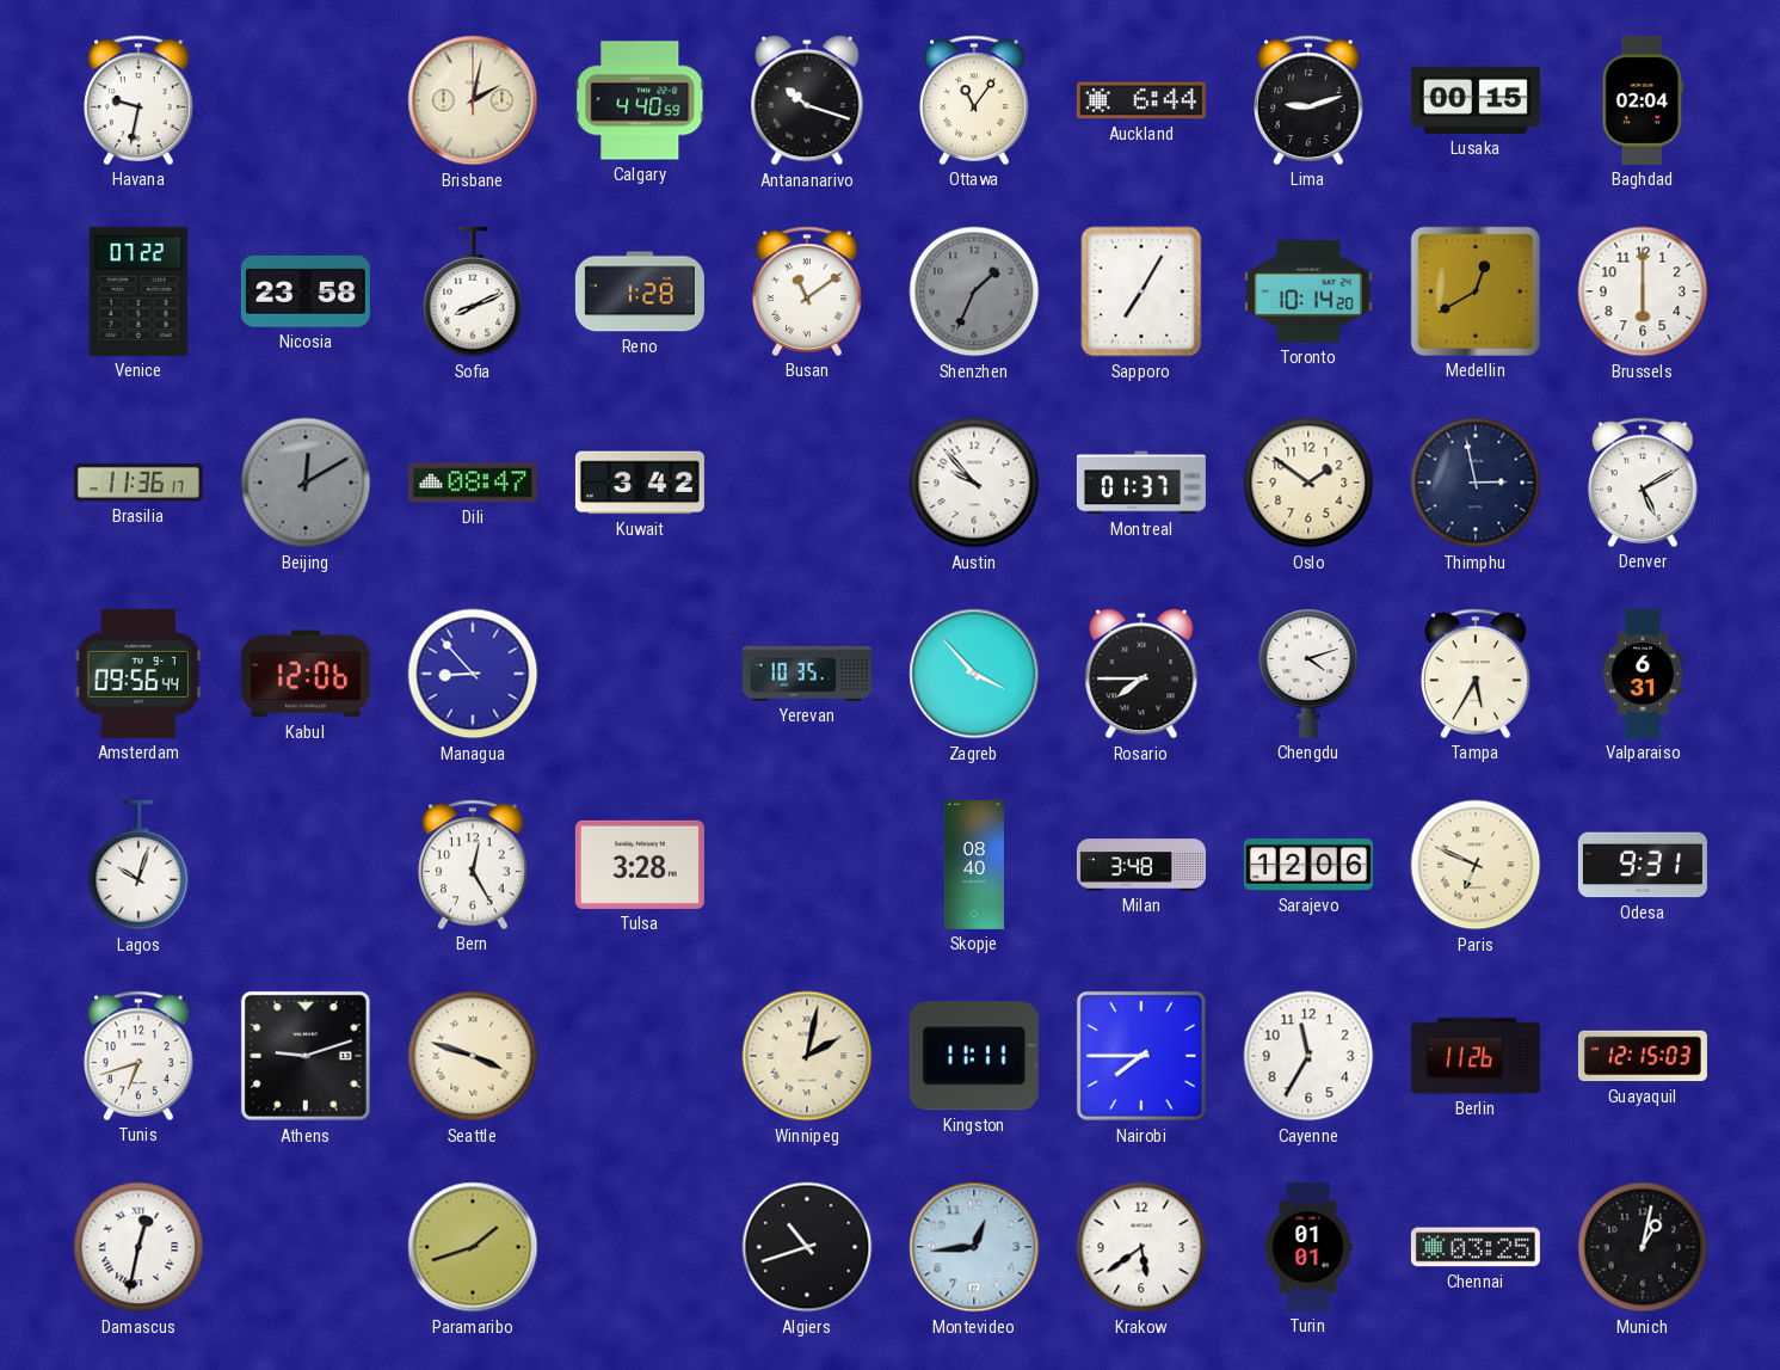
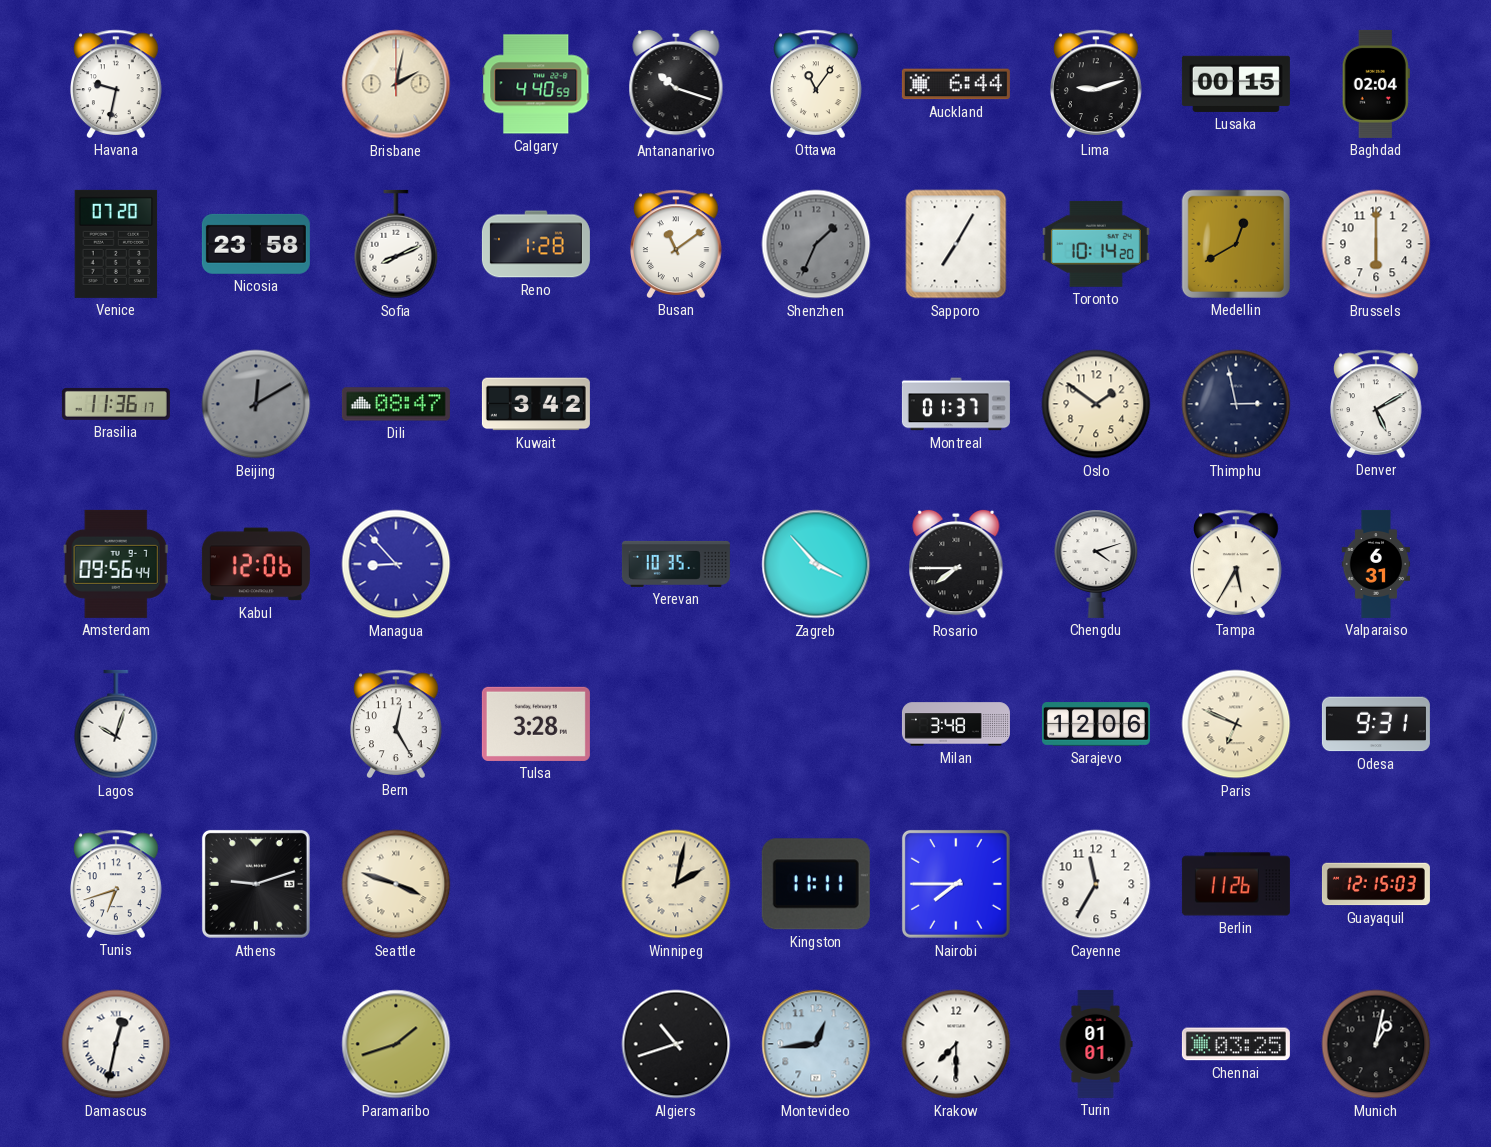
Venice: 07:22 -> 07:20 (116, 244)
Austin: 9:53 -> none (974, 483)
Skopje: 08:40 -> none (973, 865)
Krakow: 5:39 -> 7:30 (956, 1044)
